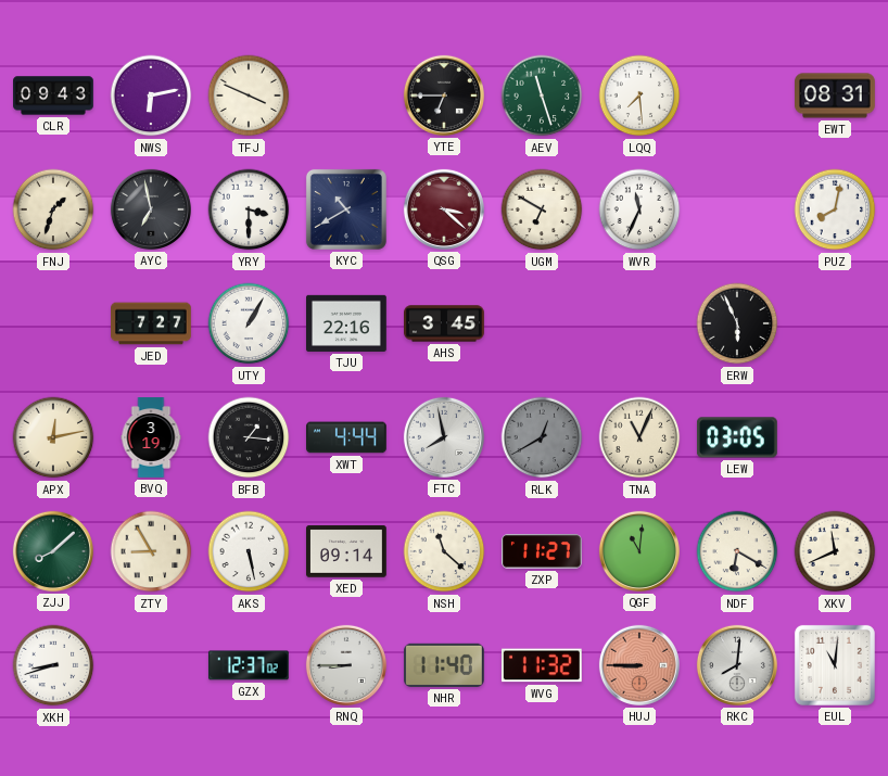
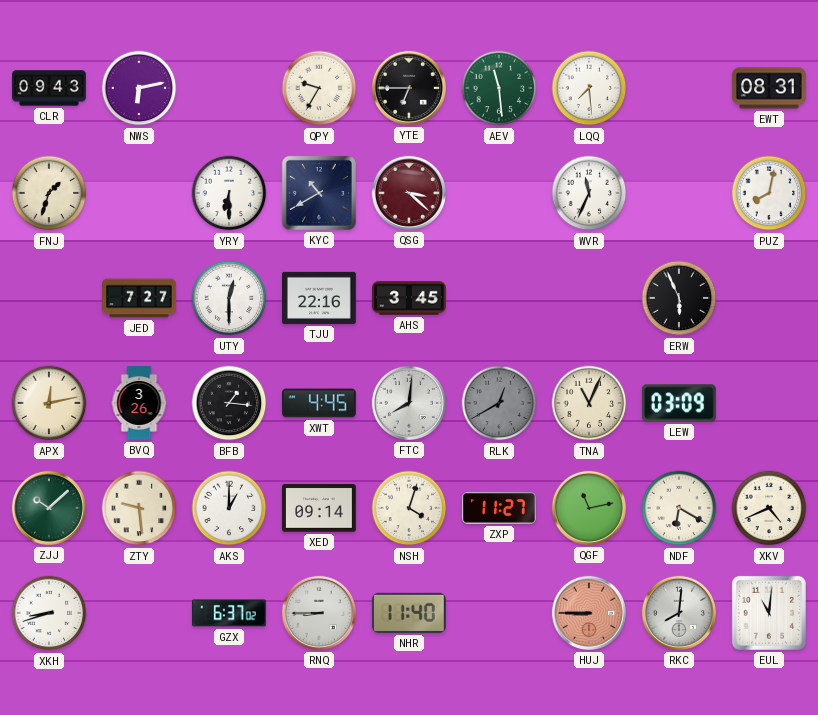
TFJ: 3:49 -> none (249, 96)
QPY: none -> 9:35 (319, 88)
AEV: 11:27 -> 11:29 (499, 88)
AYC: 6:58 -> none (151, 209)
YRY: 3:30 -> 6:30 (229, 193)
UGM: 6:50 -> none (542, 209)
UTY: 1:05 -> 12:30 (229, 298)
BVQ: 3:19 -> 3:26 (139, 403)
XWT: 4:44 -> 4:45 (320, 403)
FTC: 7:58 -> 8:01 (409, 403)
LEW: 03:05 -> 03:09 (679, 403)
ZJJ: 8:08 -> 10:08 (49, 508)
ZTY: 8:55 -> 9:29 (139, 508)
AKS: 5:28 -> 1:00 (229, 508)
NSH: 11:22 -> 4:03 (409, 508)
QGF: 11:01 -> 11:13 (589, 508)
XKV: 11:41 -> 4:41 (769, 508)
GZX: 12:37 -> 6:37 (229, 613)
WVG: 11:32 -> none (542, 665)
